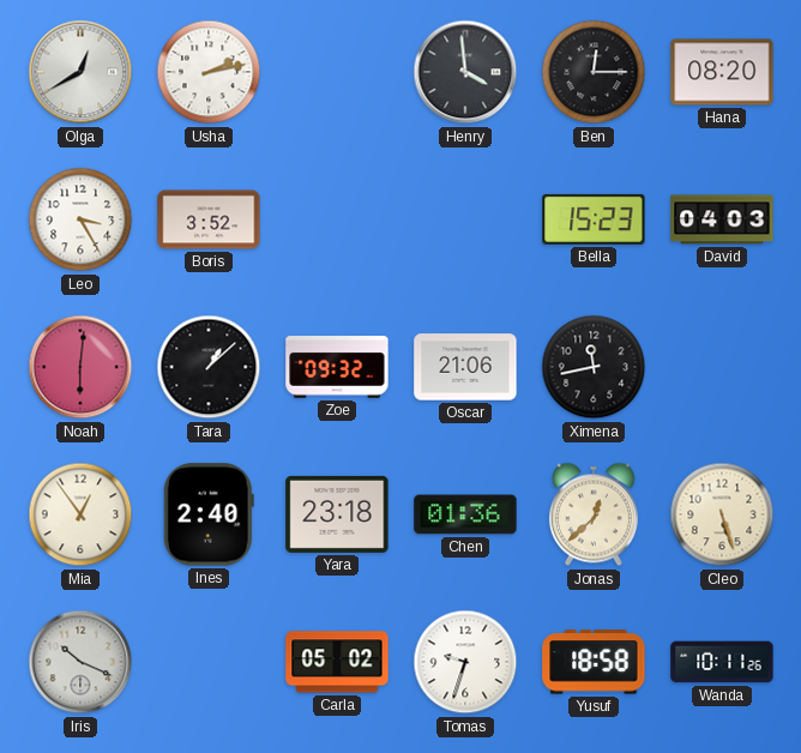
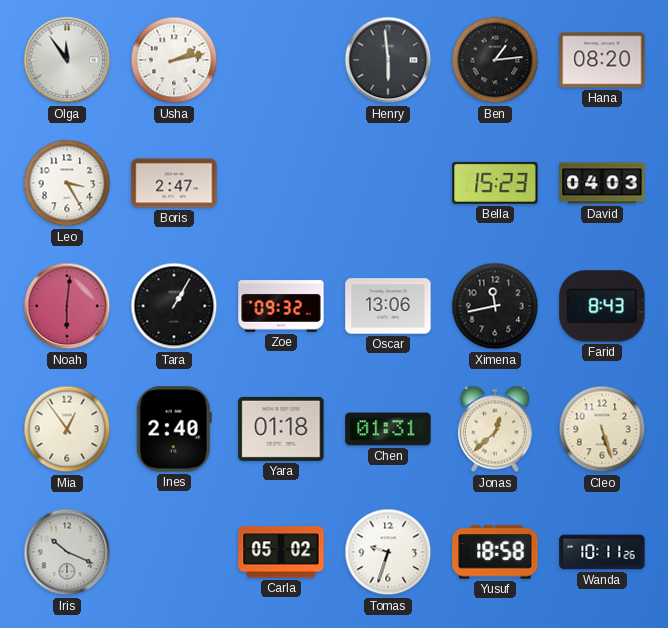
Olga: 12:40 -> 11:54 (67, 60)
Henry: 3:59 -> 5:59 (388, 60)
Ben: 12:15 -> 1:14 (495, 60)
Boris: 3:52 -> 2:47 (174, 183)
Tara: 1:08 -> 1:05 (174, 306)
Oscar: 21:06 -> 13:06 (388, 306)
Farid: none -> 8:43 (602, 306)
Yara: 23:18 -> 01:18 (281, 429)
Chen: 01:36 -> 01:31 (388, 429)
